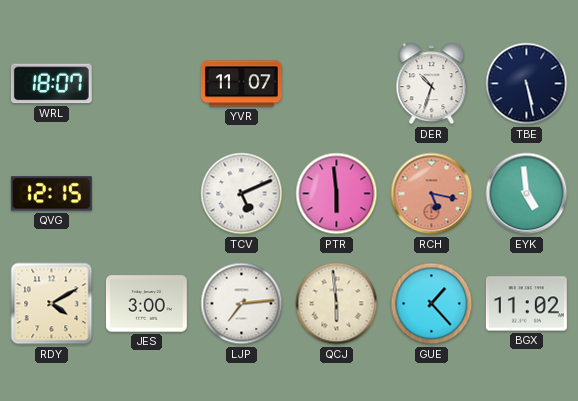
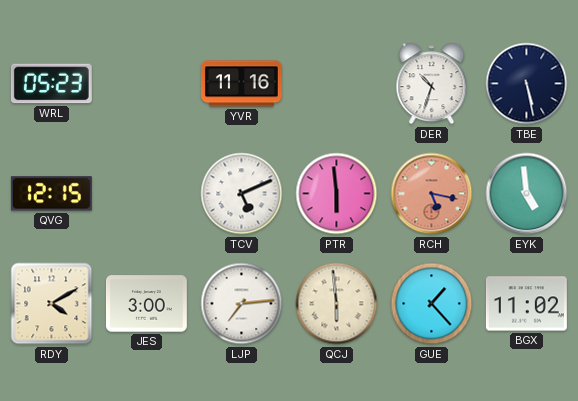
WRL: 18:07 -> 05:23 (51, 84)
YVR: 11:07 -> 11:16 (241, 84)
